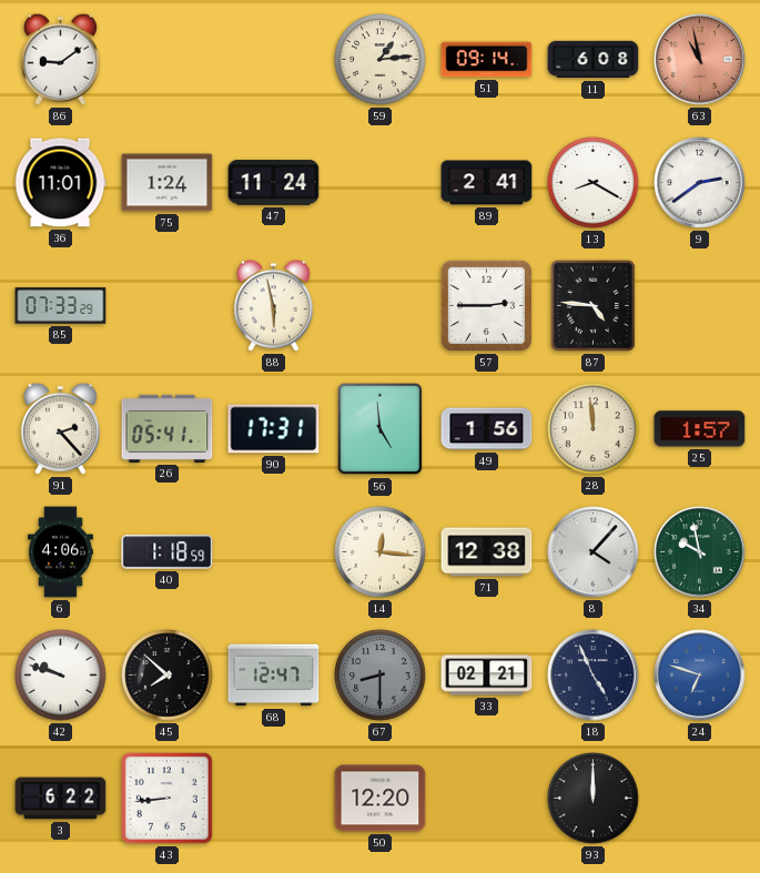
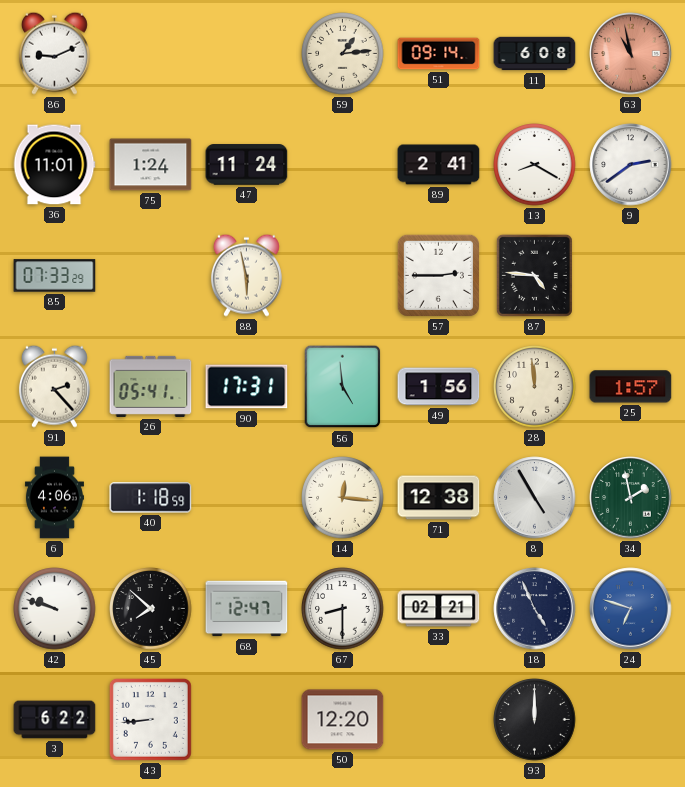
86: 9:09 -> 9:11 (54, 53)
8: 4:07 -> 4:55 (535, 498)
34: 9:58 -> 1:58 (631, 498)
67 dial: grey -> white (343, 609)
